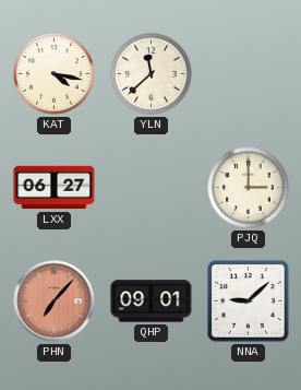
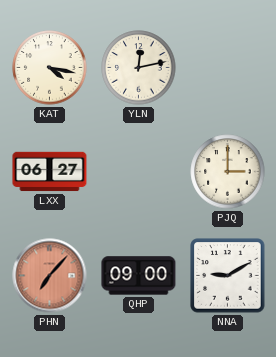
YLN: 11:38 -> 12:13 (139, 68)
QHP: 09:01 -> 09:00 (139, 276)
NNA: 9:08 -> 9:10 (228, 276)
